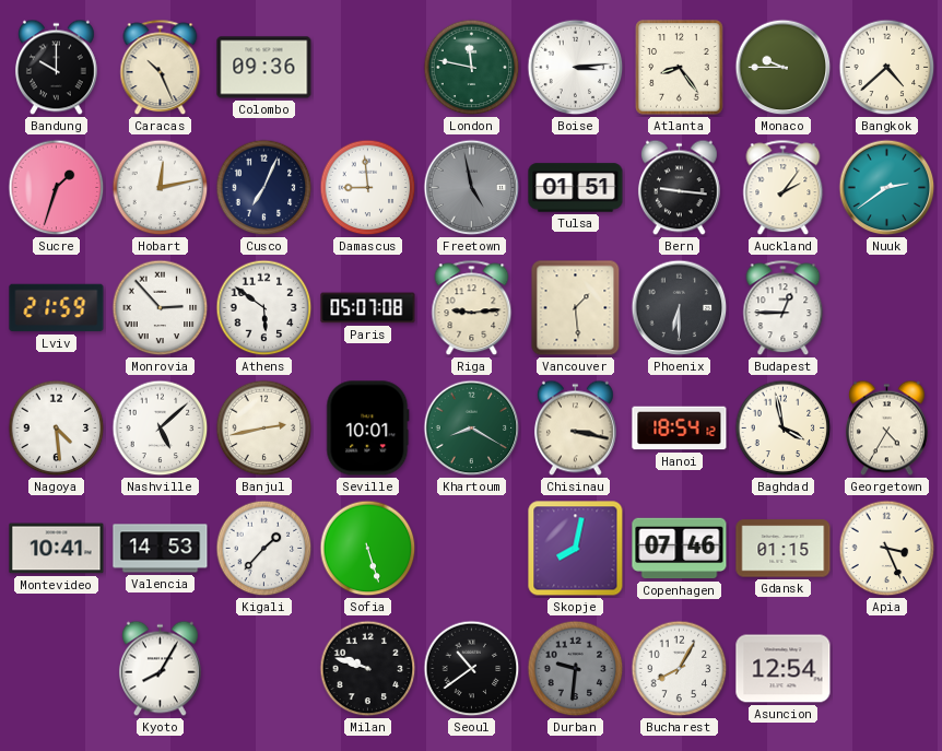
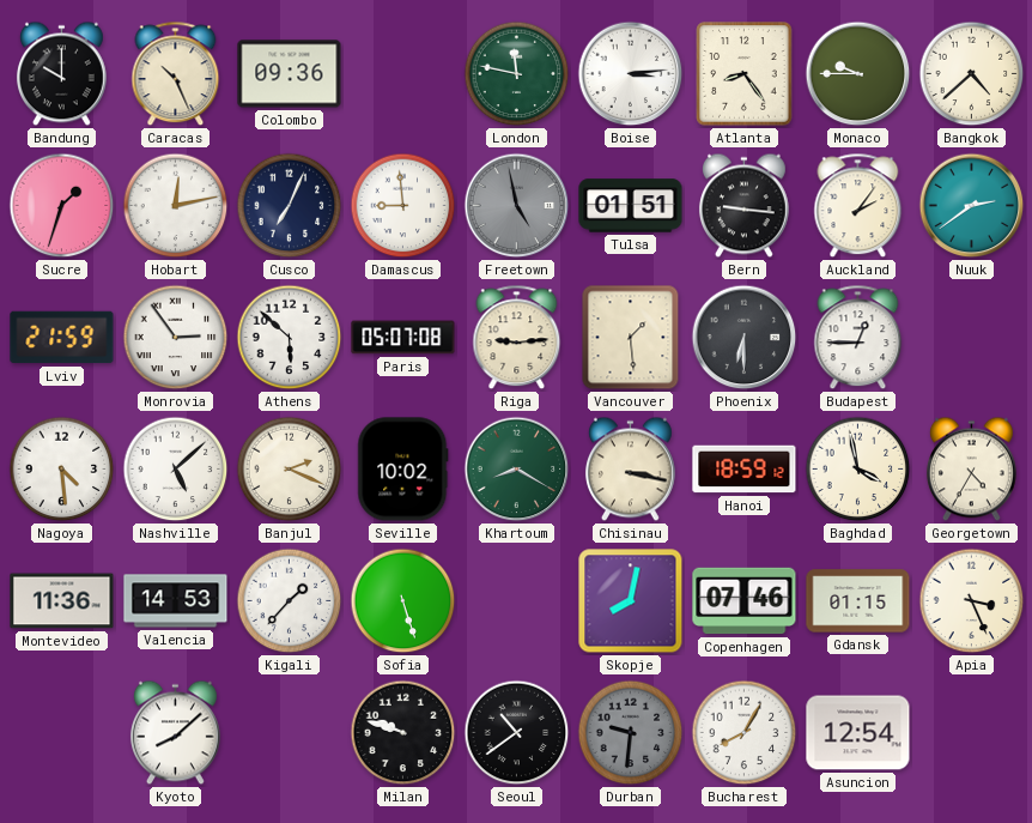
Monrovia: 2:53 -> 2:54 (176, 338)
Athens: 5:51 -> 5:52 (290, 338)
Banjul: 2:43 -> 2:19 (290, 470)
Seville: 10:01 -> 10:02 (403, 470)
Hanoi: 18:54 -> 18:59 (745, 470)
Montevideo: 10:41 -> 11:36 (62, 601)
Kyoto: 8:05 -> 8:08 (175, 733)
